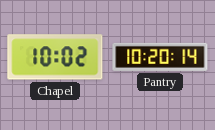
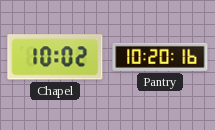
Pantry: 10:20:14 -> 10:20:16 (160, 57)
